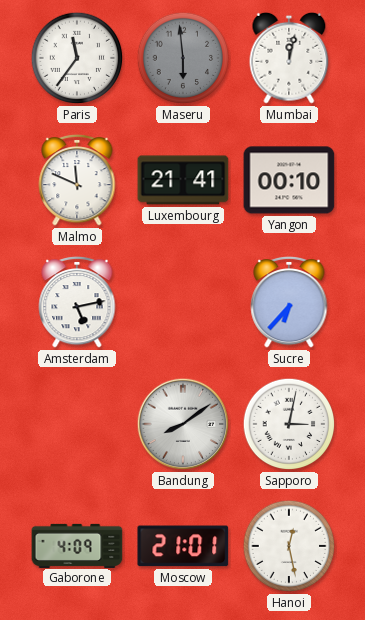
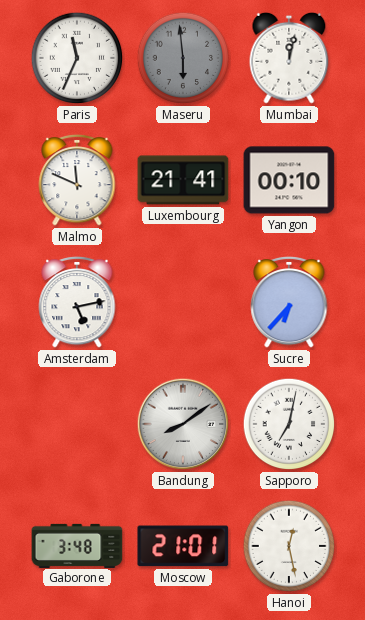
Paris: 11:36 -> 11:34 (77, 58)
Sapporo: 3:02 -> 7:02 (289, 424)
Gaborone: 4:09 -> 3:48 (77, 545)
